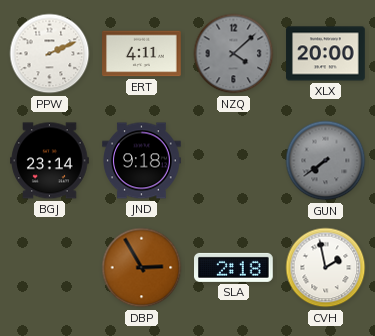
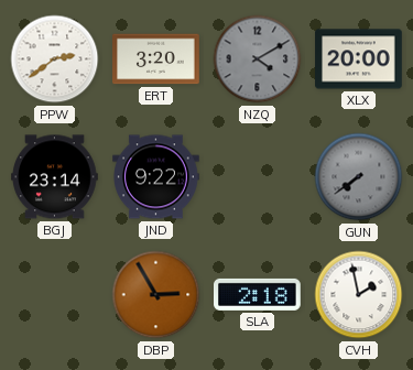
PPW: 2:11 -> 2:39 (55, 59)
ERT: 4:11 -> 3:20 (156, 59)
NZQ: 4:08 -> 4:10 (258, 59)
JND: 9:18 -> 9:22 (156, 177)
